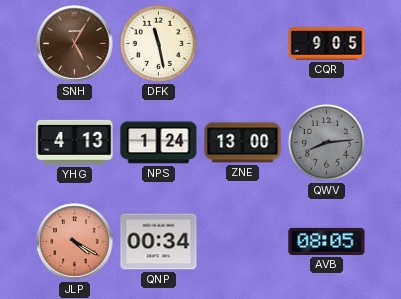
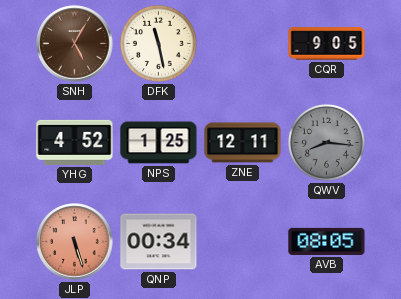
YHG: 4:13 -> 4:52 (75, 142)
NPS: 1:24 -> 1:25 (159, 143)
ZNE: 13:00 -> 12:11 (243, 143)
QWV: 8:14 -> 8:16 (326, 142)
JLP: 4:20 -> 5:27 (75, 242)
